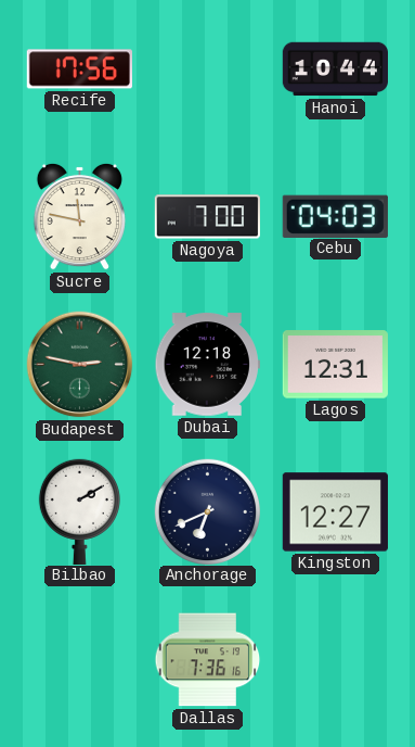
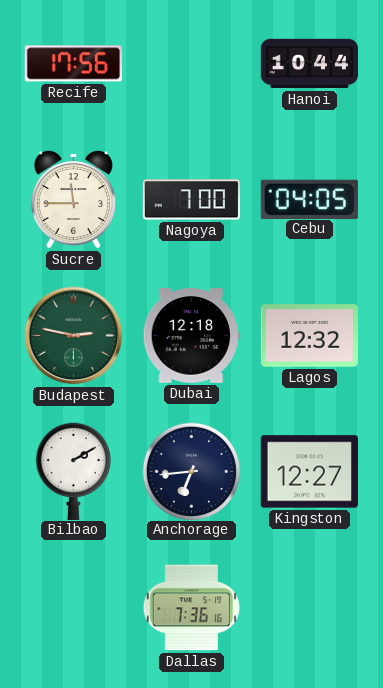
Sucre: 11:47 -> 11:45 (73, 199)
Cebu: 04:03 -> 04:05 (309, 199)
Lagos: 12:31 -> 12:32 (309, 336)
Anchorage: 6:41 -> 6:44 (191, 471)
